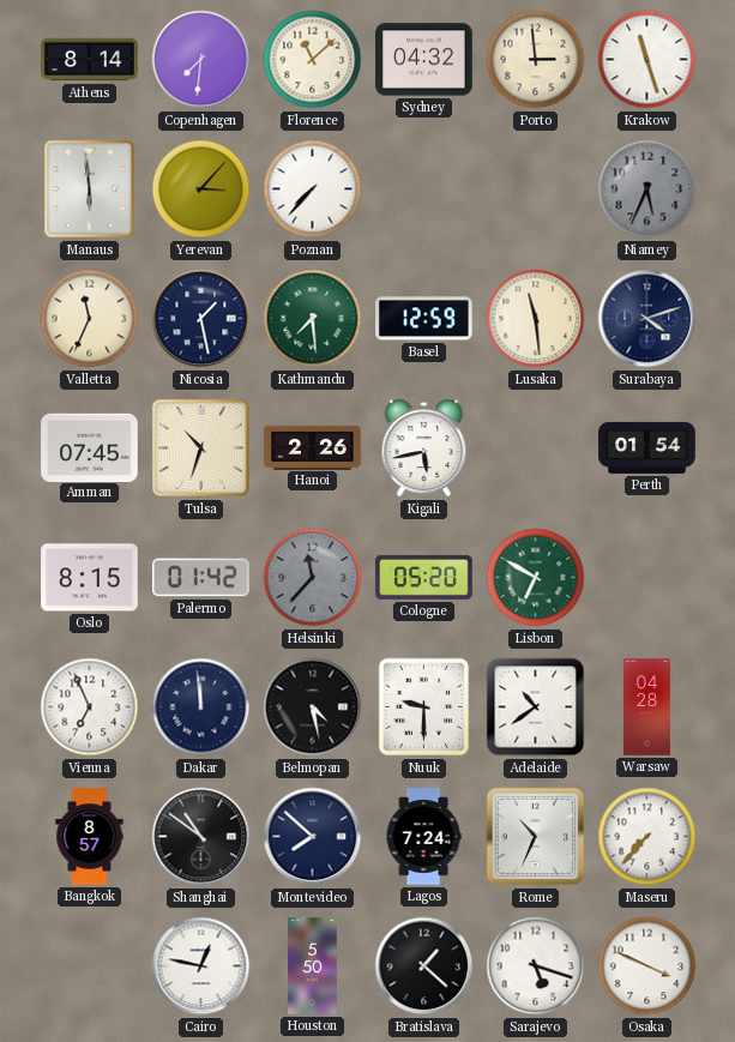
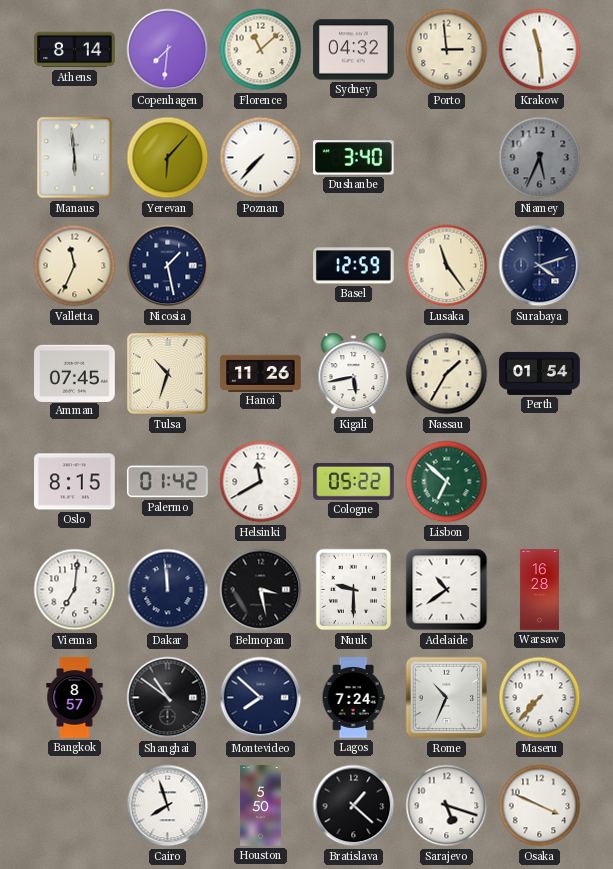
Krakow: 11:27 -> 11:29 (540, 50)
Yerevan: 3:07 -> 6:07 (168, 158)
Dushanbe: none -> 3:40 (354, 158)
Kathmandu: 7:29 -> none (313, 319)
Lusaka: 11:29 -> 11:24 (447, 266)
Hanoi: 2:26 -> 11:26 (261, 373)
Nassau: none -> 1:35 (447, 374)
Helsinki: 11:37 -> 11:40 (261, 482)
Helsinki dial: grey -> white (261, 482)
Cologne: 05:20 -> 05:22 (354, 481)
Lisbon: 6:50 -> 6:52 (447, 482)
Vienna: 6:56 -> 7:01 (75, 590)
Belmopan: 4:28 -> 3:28 (261, 590)
Warsaw: 04:28 -> 16:28 (539, 590)
Cairo: 12:47 -> 7:57 (168, 806)
